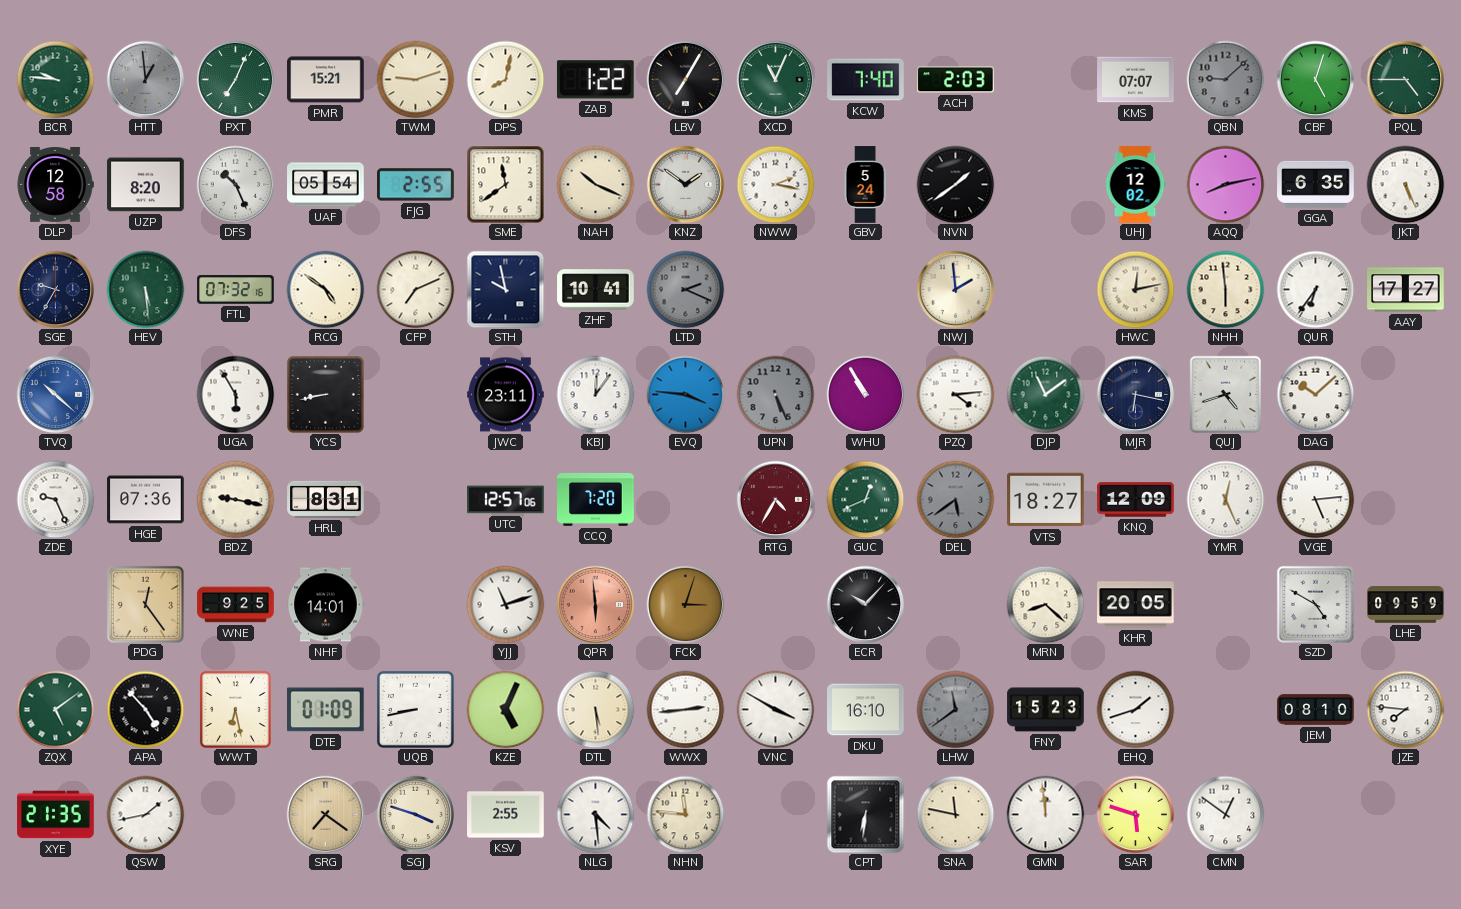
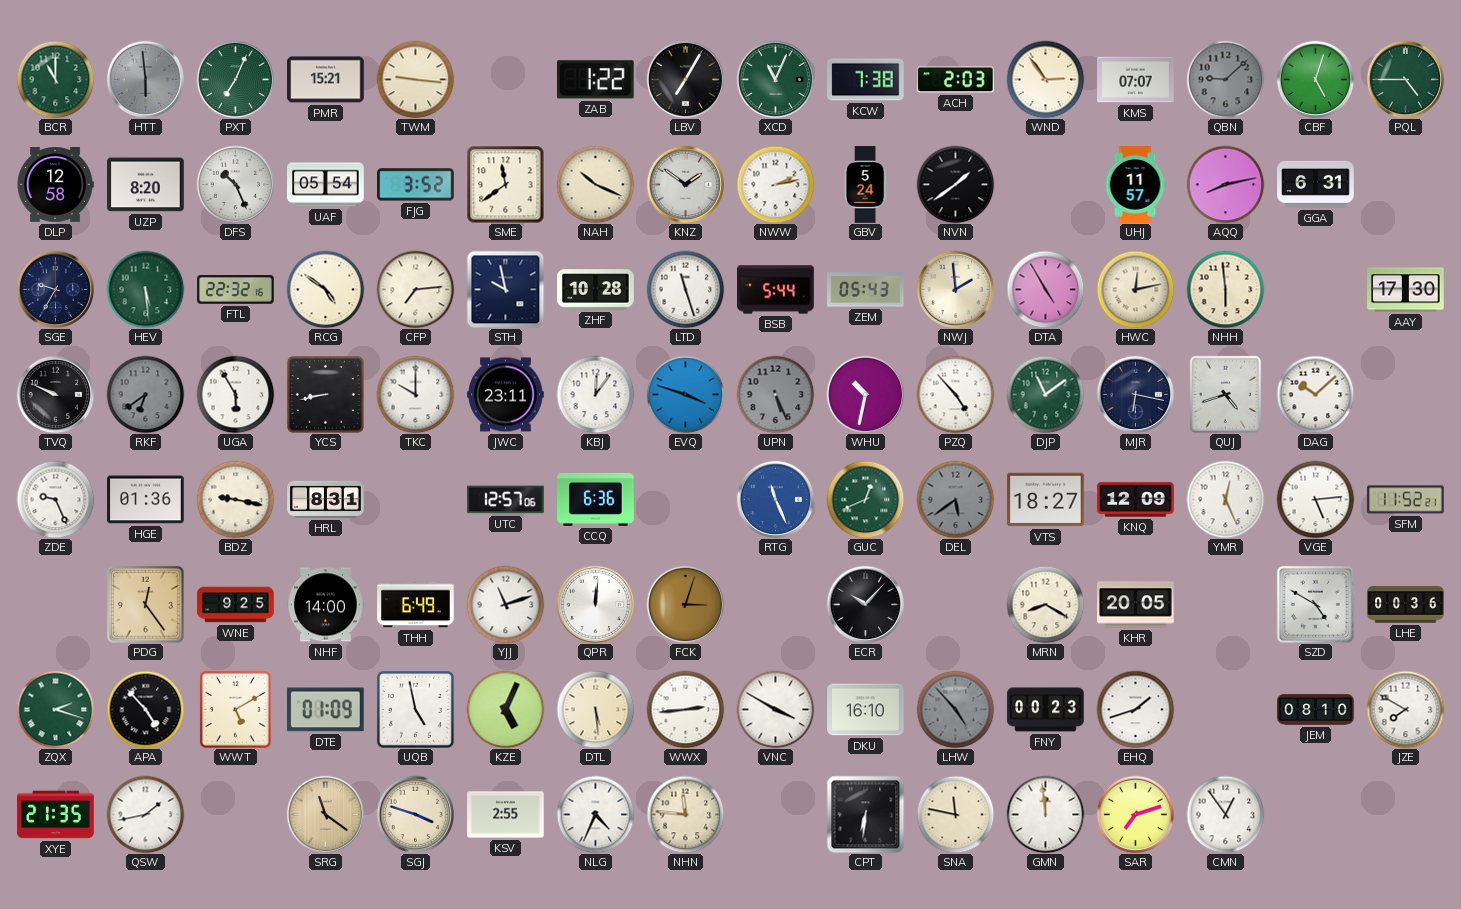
BCR: 9:46 -> 11:00 (55, 79)
HTT: 12:59 -> 5:59 (145, 79)
TWM: 9:12 -> 9:16 (415, 79)
DPS: 8:02 -> none (505, 79)
KCW: 7:40 -> 7:38 (866, 80)
WND: none -> 2:54 (1045, 79)
FJG: 2:55 -> 3:52 (416, 185)
NWW: 2:17 -> 2:13 (775, 184)
UHJ: 12:02 -> 11:57 (1135, 185)
GGA: 6:35 -> 6:31 (1316, 184)
JKT: 5:26 -> none (1405, 184)
FTL: 07:32 -> 22:32 (236, 290)
CFP: 7:11 -> 7:14 (415, 289)
ZHF: 10:41 -> 10:28 (596, 290)
LTD: 2:19 -> 11:27 (685, 289)
LTD dial: grey -> white (685, 289)
BSB: none -> 5:44 (776, 290)
ZEM: none -> 05:43 (866, 290)
DTA: none -> 4:55 (1045, 289)
QUR: 6:36 -> none (1315, 289)
AAY: 17:27 -> 17:30 (1406, 290)
TVQ: 10:22 -> 9:49 (55, 394)
TVQ dial: blue -> black (55, 394)
RKF: none -> 6:39 (145, 394)
TKC: none -> 10:00 (415, 394)
EVQ: 3:46 -> 3:48 (685, 394)
WHU: 10:55 -> 10:32 (865, 394)
PZQ: 4:14 -> 4:53 (955, 394)
HGE: 07:36 -> 01:36 (146, 500)
CCQ: 7:20 -> 6:36 (596, 499)
RTG: 4:35 -> 11:26 (775, 499)
RTG dial: burgundy -> blue (775, 499)
SFM: none -> 11:52 (1406, 500)
NHF: 14:01 -> 14:00 (326, 605)
THH: none -> 6:49 (416, 605)
QPR: 5:59 -> 12:01 (595, 604)
QPR dial: salmon -> white (595, 604)
MRN: 8:22 -> 8:20 (1045, 604)
LHE: 09:59 -> 00:36 (1406, 605)
ZQX: 5:09 -> 2:18 (55, 709)
WWT: 6:28 -> 5:10 (235, 709)
UQB: 8:43 -> 4:58 (415, 709)
LHW: 11:39 -> 4:53 (955, 709)
FNY: 15:23 -> 00:23 (1046, 710)
JZE: 7:46 -> 7:50 (1405, 709)
SRG: 7:21 -> 11:21 (325, 814)
NLG: 4:29 -> 4:34 (595, 814)
SAR: 5:48 -> 7:12 (1135, 814)
CMN: 12:51 -> 12:54 (1225, 814)
